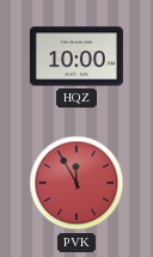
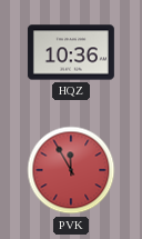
HQZ: 10:00 -> 10:36 (71, 52)
